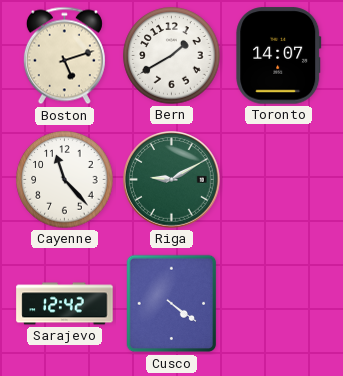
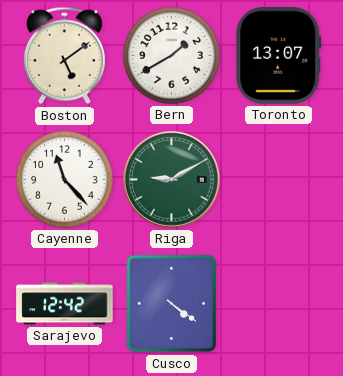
Boston: 5:12 -> 5:09 (64, 56)
Toronto: 14:07 -> 13:07 (279, 56)
